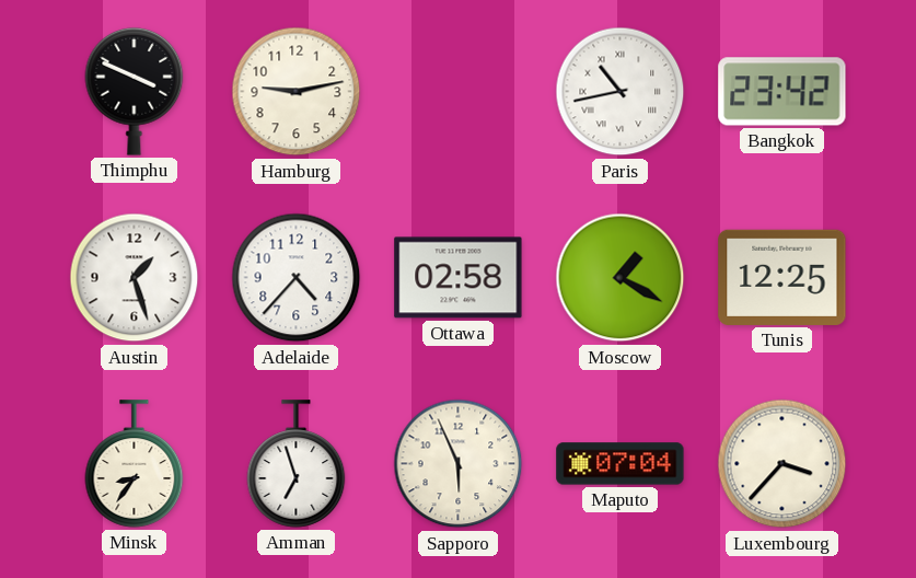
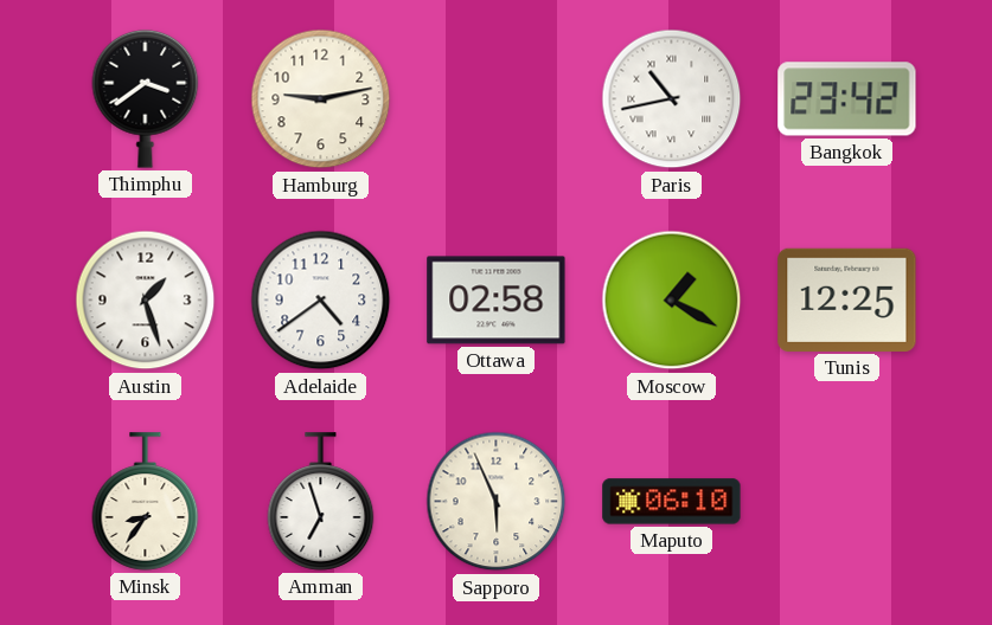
Thimphu: 3:49 -> 3:39 (146, 98)
Adelaide: 4:37 -> 4:39 (321, 301)
Maputo: 07:04 -> 06:10 (672, 502)
Luxembourg: 3:37 -> none (782, 464)
